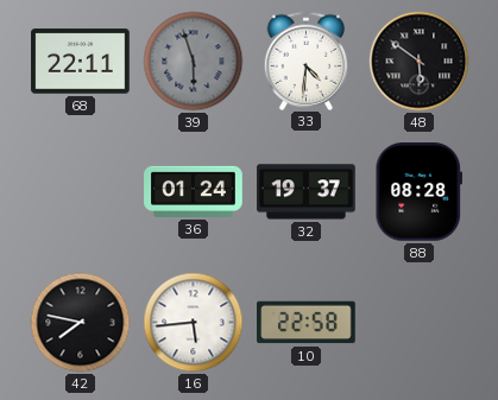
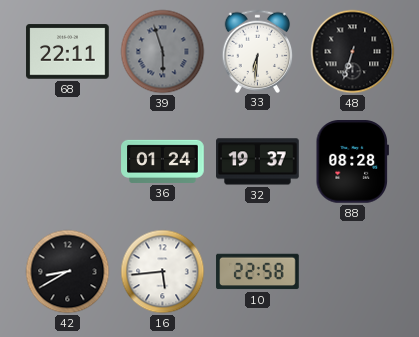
33: 4:31 -> 6:31 (258, 51)
48: 5:51 -> 6:33 (353, 52)
42: 7:47 -> 8:40 (68, 272)
